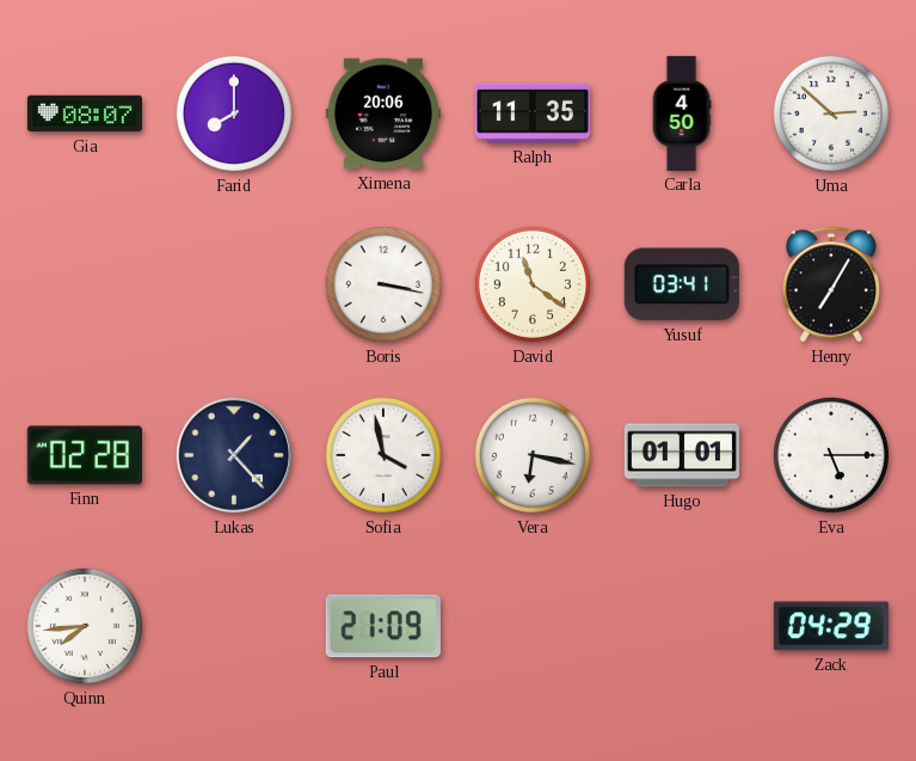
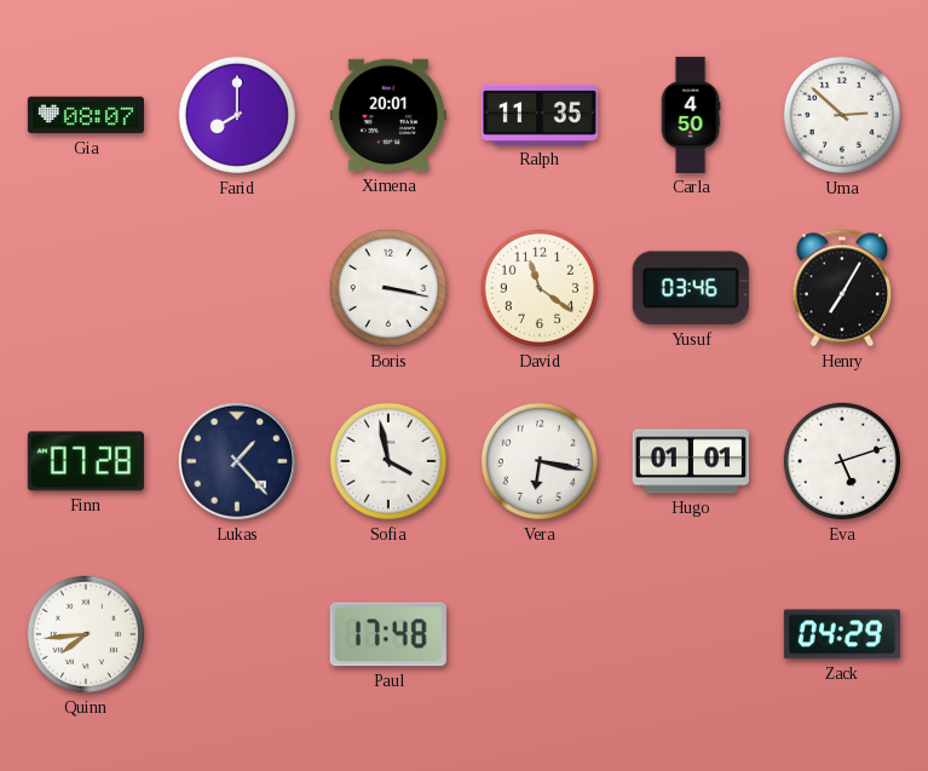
Ximena: 20:06 -> 20:01 (388, 115)
Yusuf: 03:41 -> 03:46 (691, 288)
Finn: 02:28 -> 07:28 (86, 461)
Eva: 5:15 -> 5:12 (842, 461)
Paul: 21:09 -> 17:48 (388, 634)
